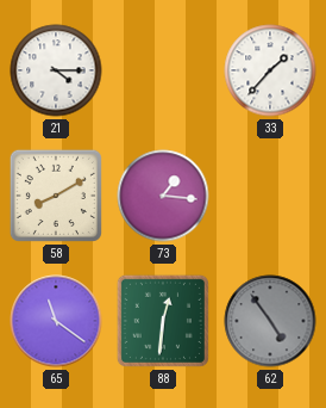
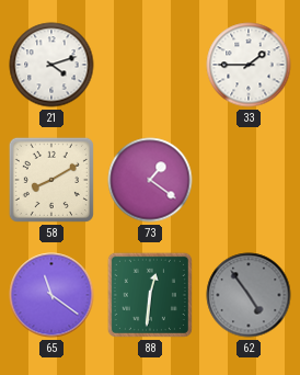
21: 4:15 -> 4:12 (51, 65)
33: 1:37 -> 1:45 (249, 65)
73: 1:16 -> 1:21 (150, 180)
